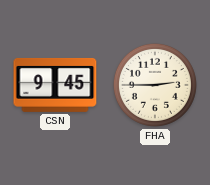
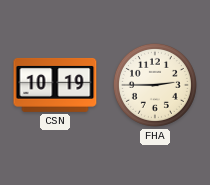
CSN: 9:45 -> 10:19 (55, 85)
